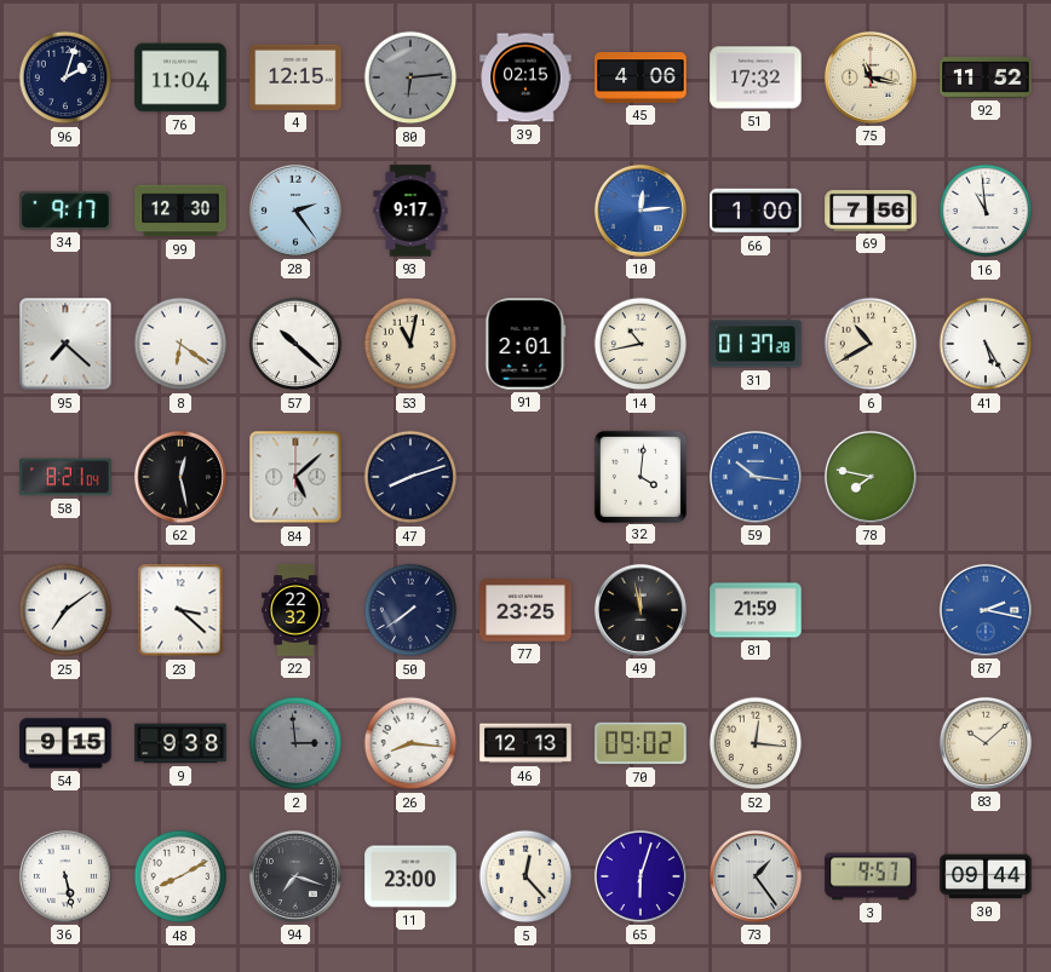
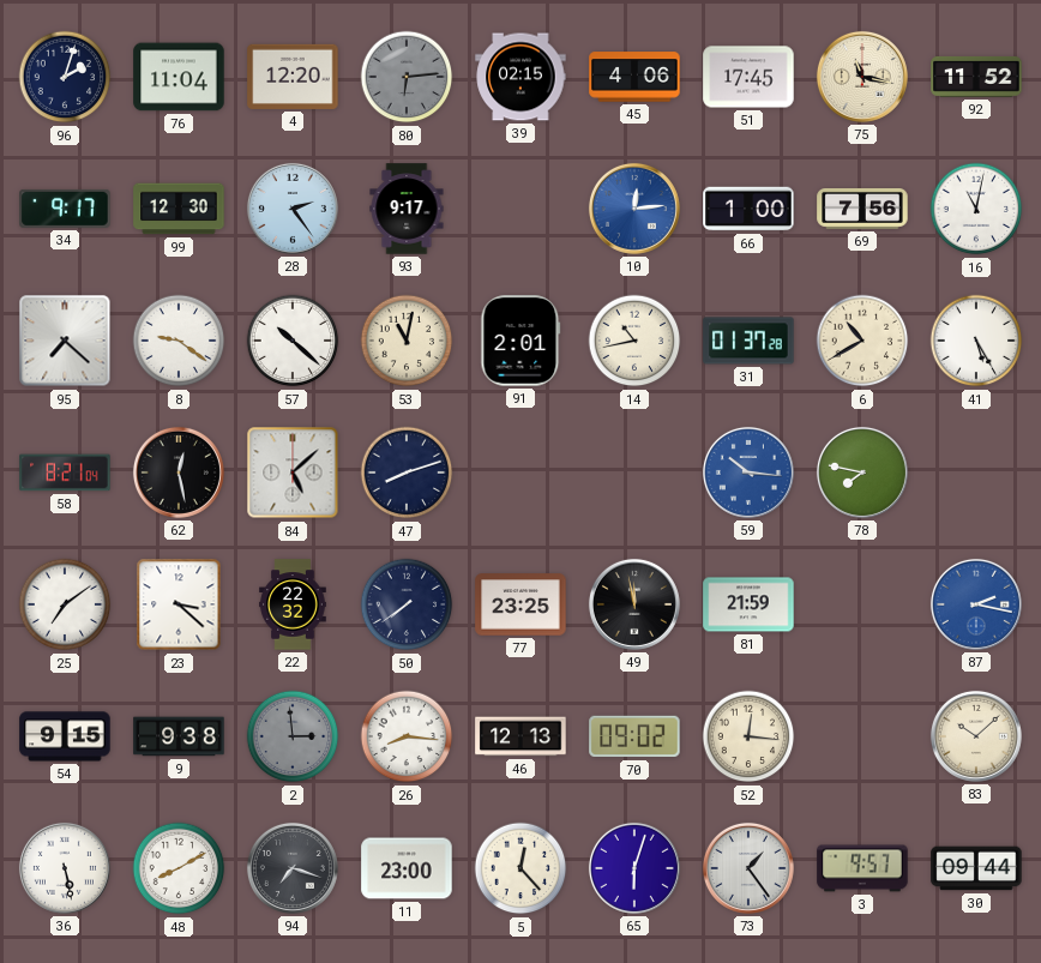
4: 12:15 -> 12:20 (293, 77)
51: 17:32 -> 17:45 (748, 77)
16: 10:59 -> 11:02 (976, 209)
8: 6:21 -> 9:21 (179, 341)
32: 4:01 -> none (639, 476)
